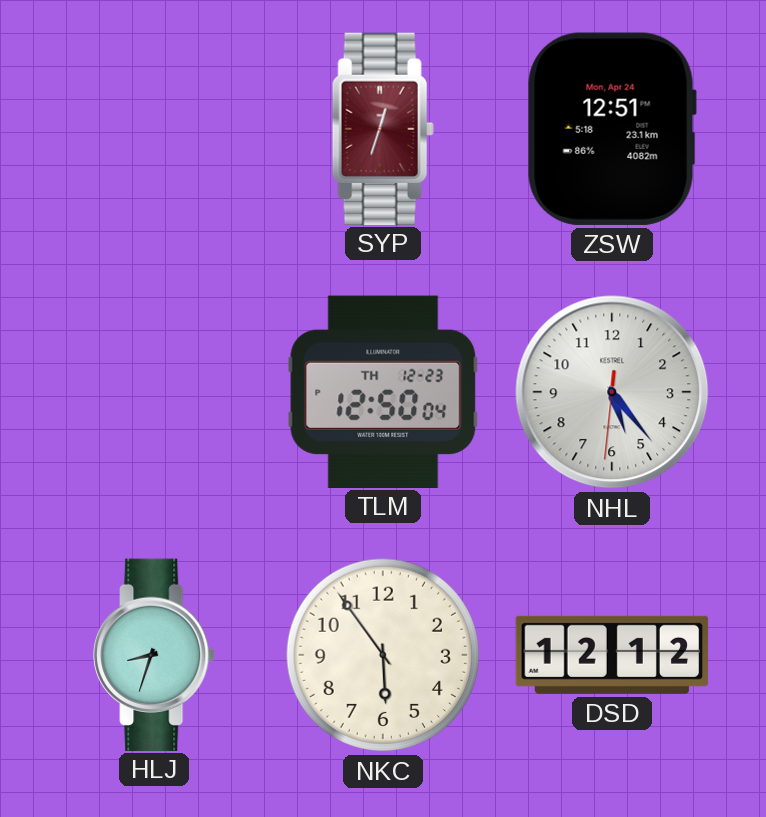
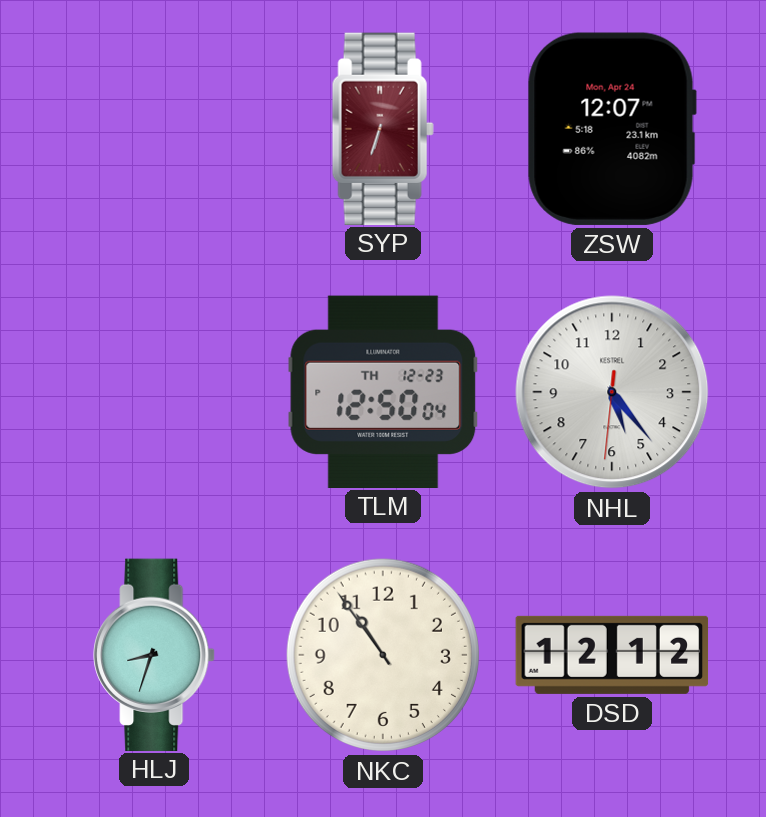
SYP: 12:33 -> 6:33 (383, 128)
ZSW: 12:51 -> 12:07 (612, 129)
NKC: 5:54 -> 10:54 (383, 655)
